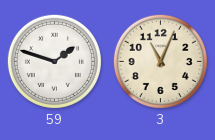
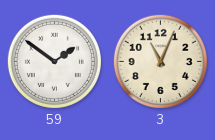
59: 1:48 -> 1:51 (54, 61)
